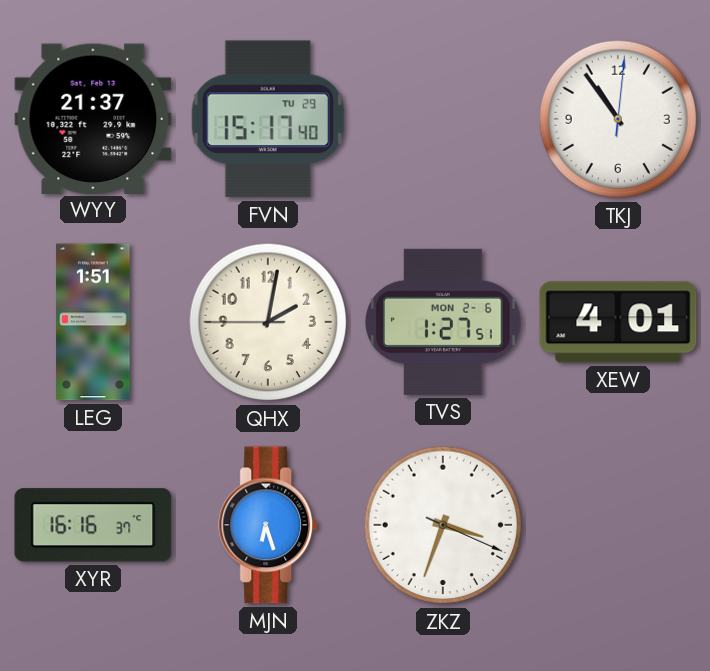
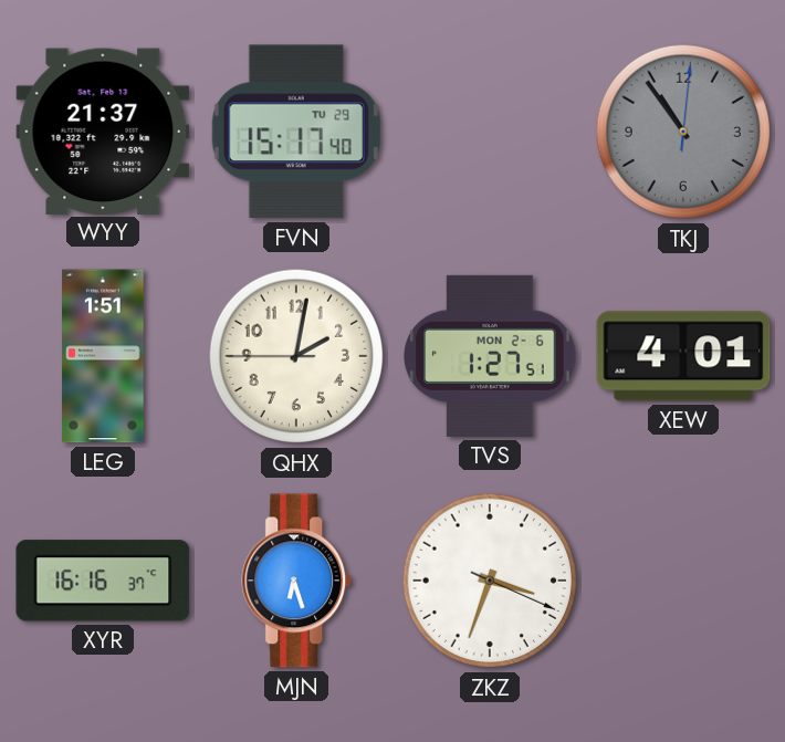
TKJ dial: white -> grey (683, 132)
